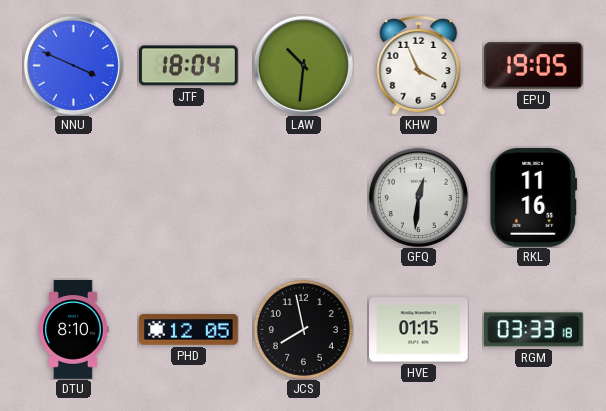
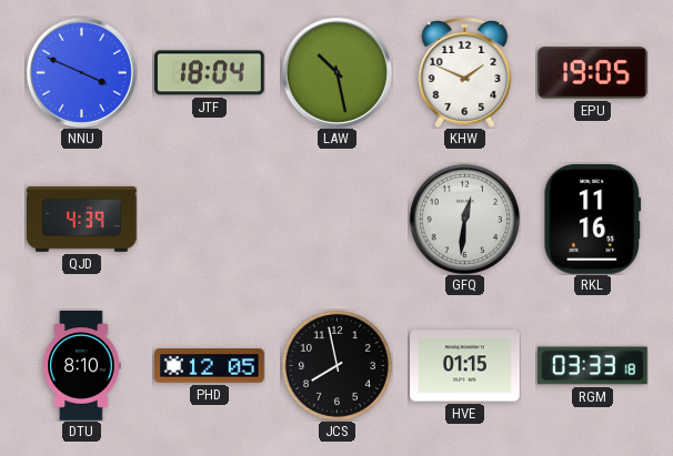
LAW: 10:31 -> 10:28 (336, 72)
KHW: 3:56 -> 1:49 (465, 73)
QJD: none -> 4:39 (82, 220)
